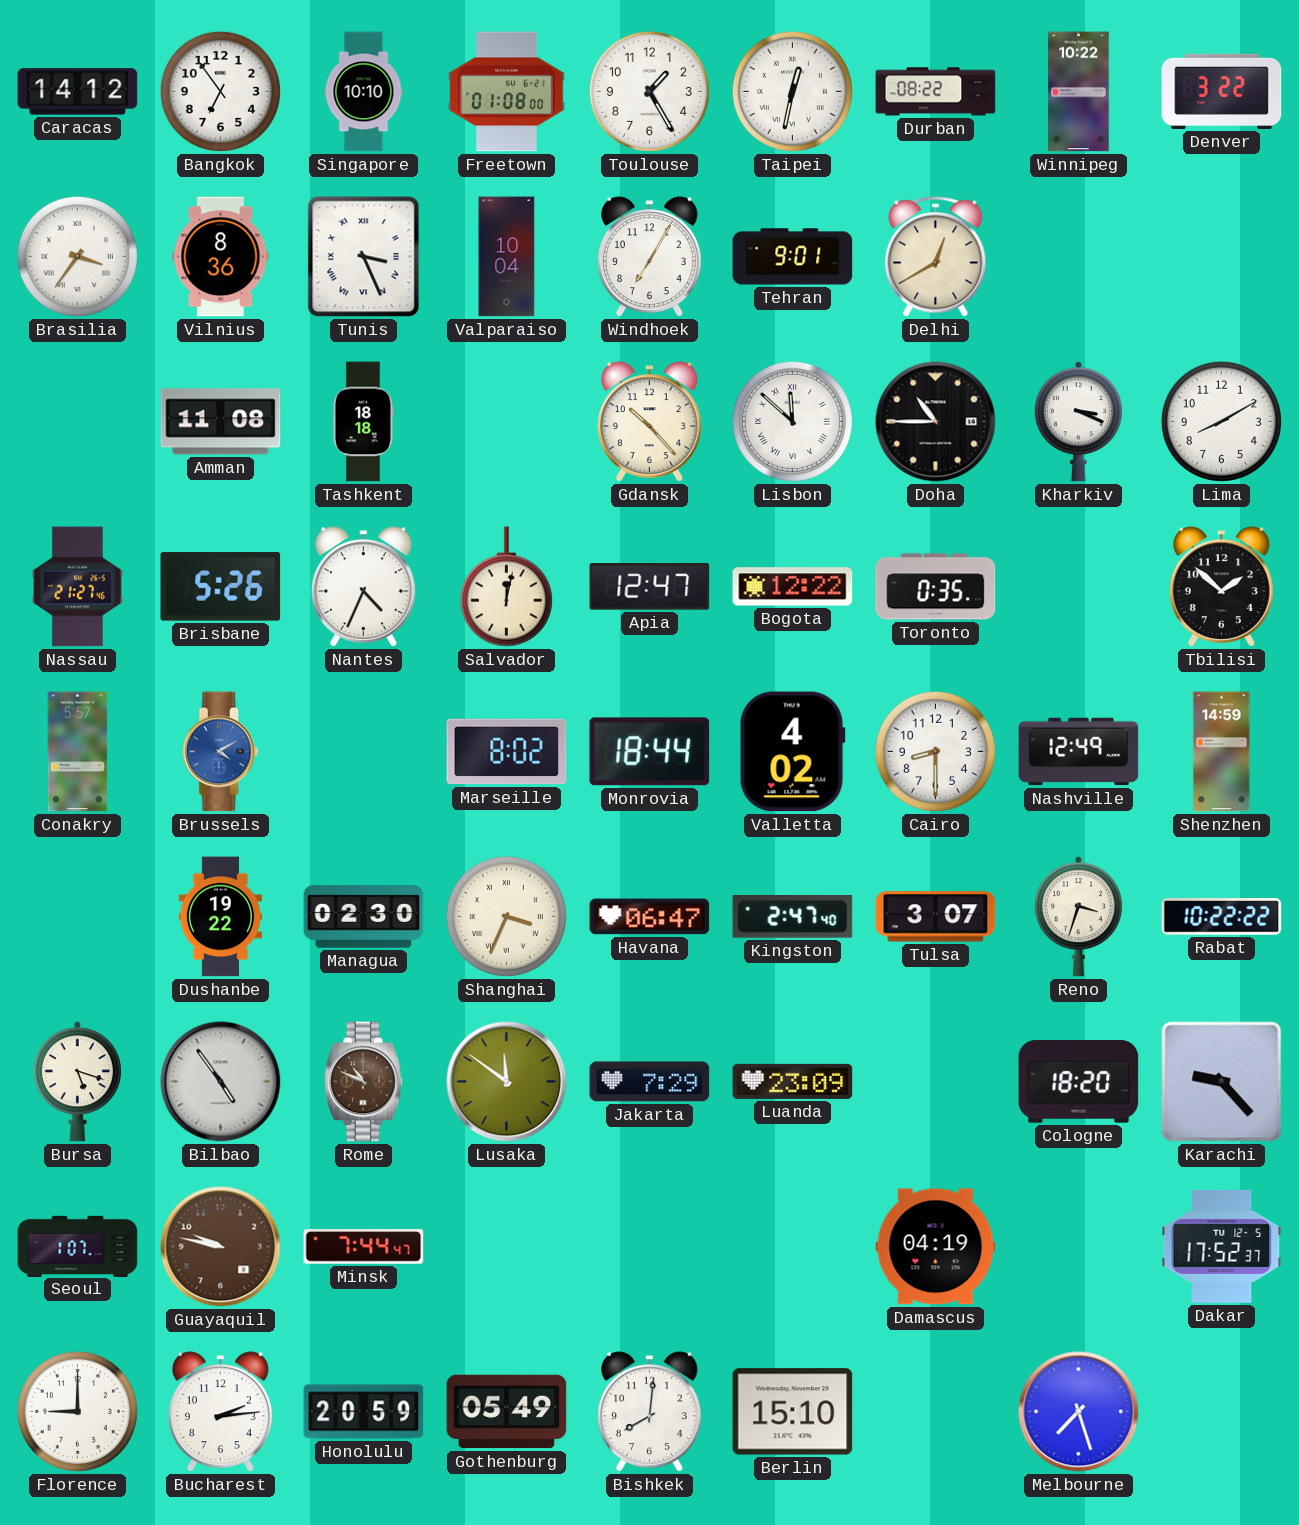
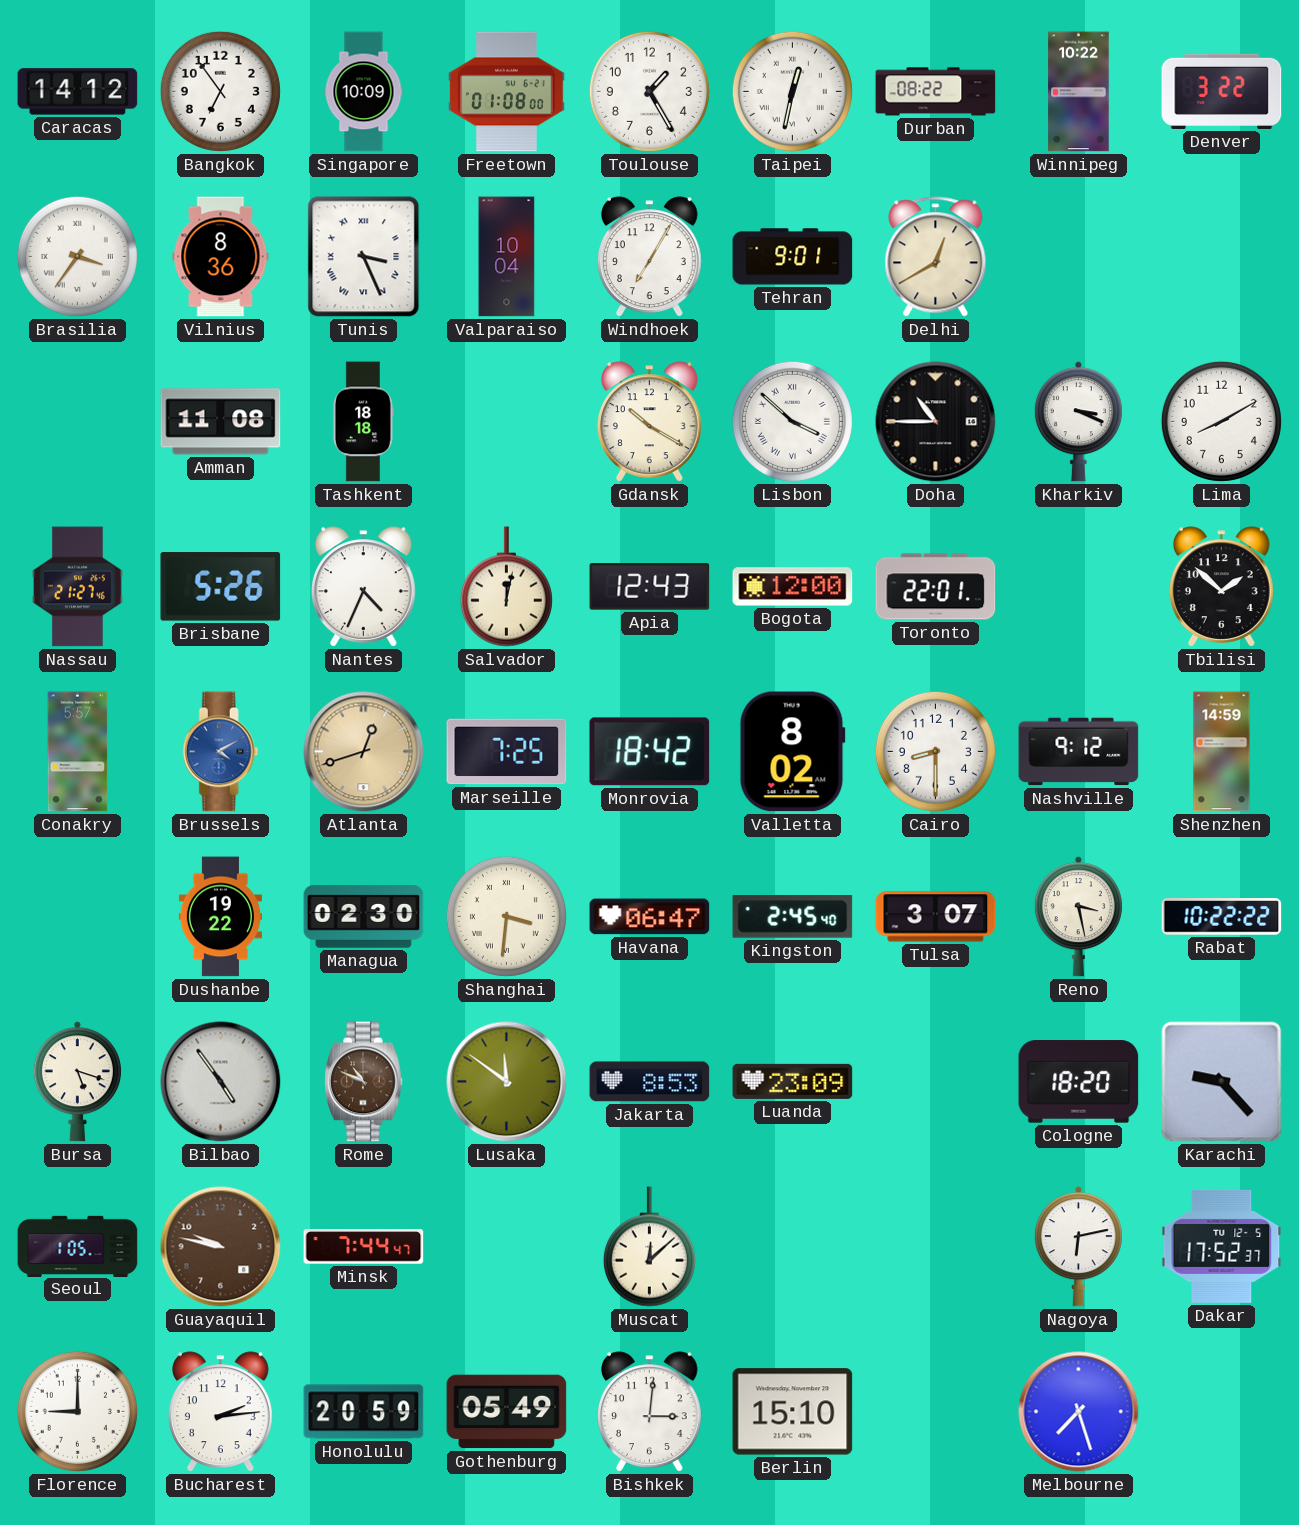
Singapore: 10:10 -> 10:09 (364, 92)
Gdansk: 10:23 -> 10:20 (649, 422)
Lisbon: 11:52 -> 3:52 (792, 421)
Apia: 12:47 -> 12:43 (650, 587)
Bogota: 12:22 -> 12:00 (793, 587)
Toronto: 0:35 -> 22:01 (936, 587)
Atlanta: none -> 12:42 (364, 752)
Marseille: 8:02 -> 7:25 (507, 752)
Monrovia: 18:44 -> 18:42 (650, 752)
Valletta: 4:02 -> 8:02 (792, 752)
Nashville: 12:49 -> 9:12 (1079, 752)
Shanghai: 3:34 -> 3:31 (506, 916)
Kingston: 2:47 -> 2:45 (793, 917)
Reno: 3:33 -> 3:28 (1078, 917)
Jakarta: 7:29 -> 8:53 (650, 1082)
Seoul: 1:07 -> 1:05 (78, 1246)
Muscat: none -> 12:08 (649, 1247)
Damascus: 04:19 -> none (936, 1247)
Nagoya: none -> 6:13 (1078, 1247)
Bishkek: 8:01 -> 3:01 (649, 1412)
